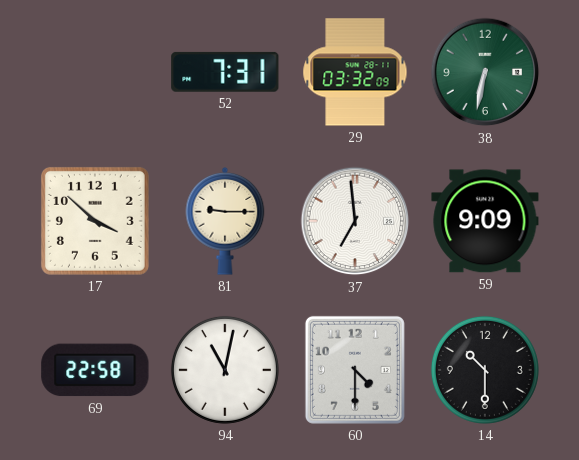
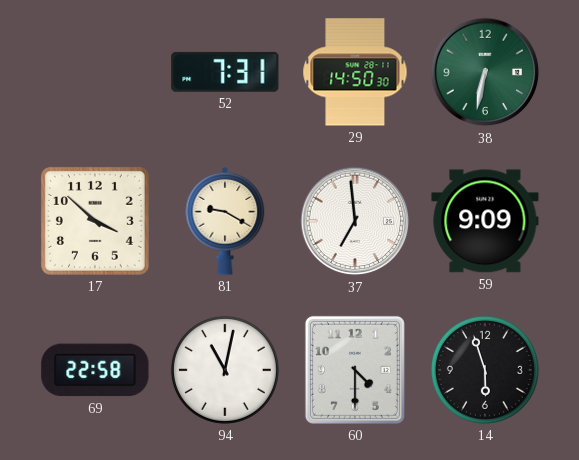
29: 03:32 -> 14:50 (355, 72)
81: 9:15 -> 9:20 (225, 221)
14: 10:30 -> 5:57 (485, 370)
